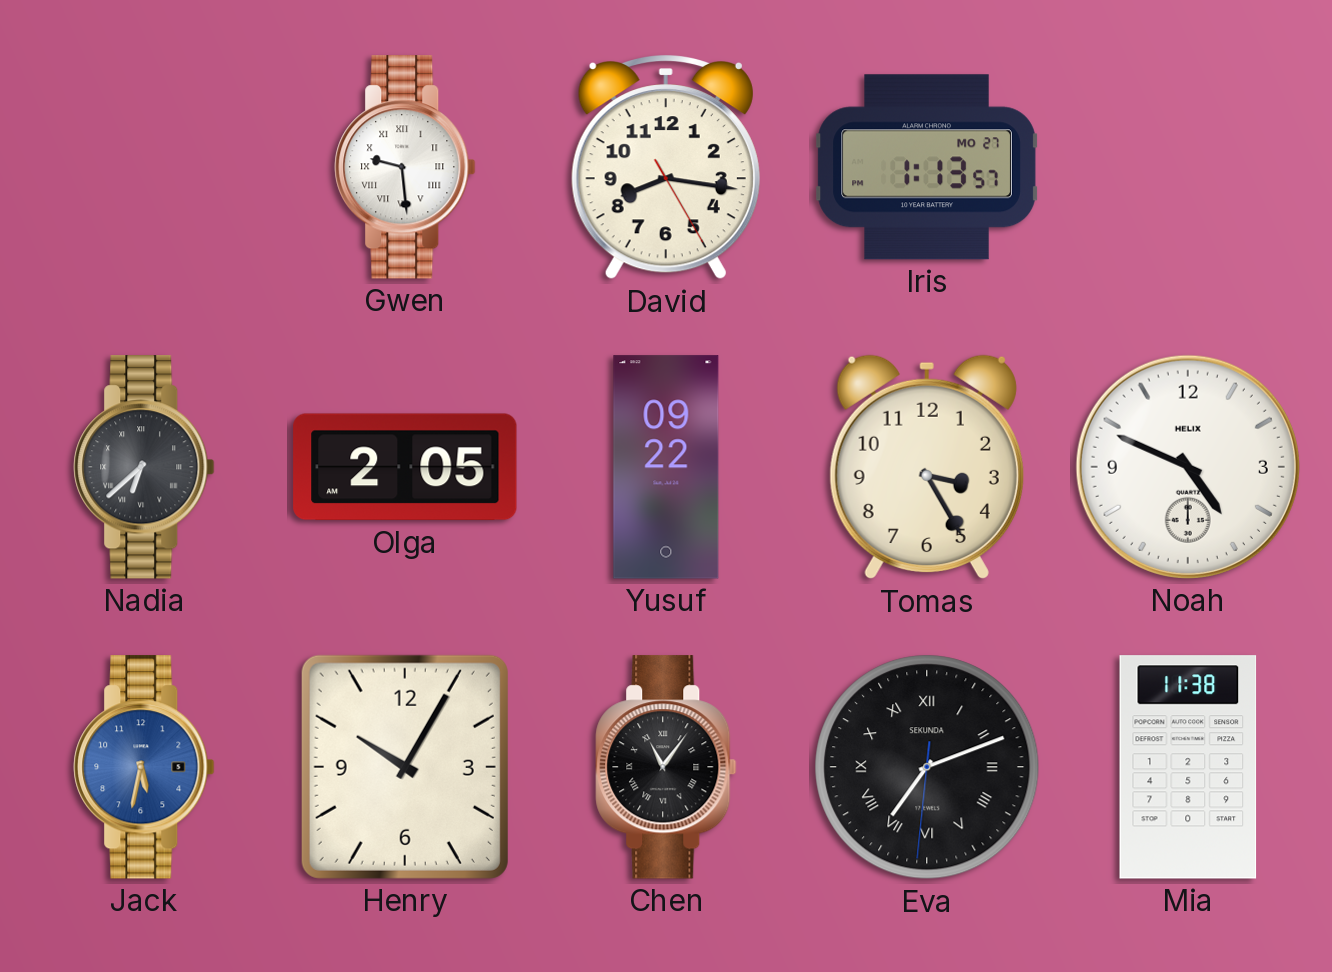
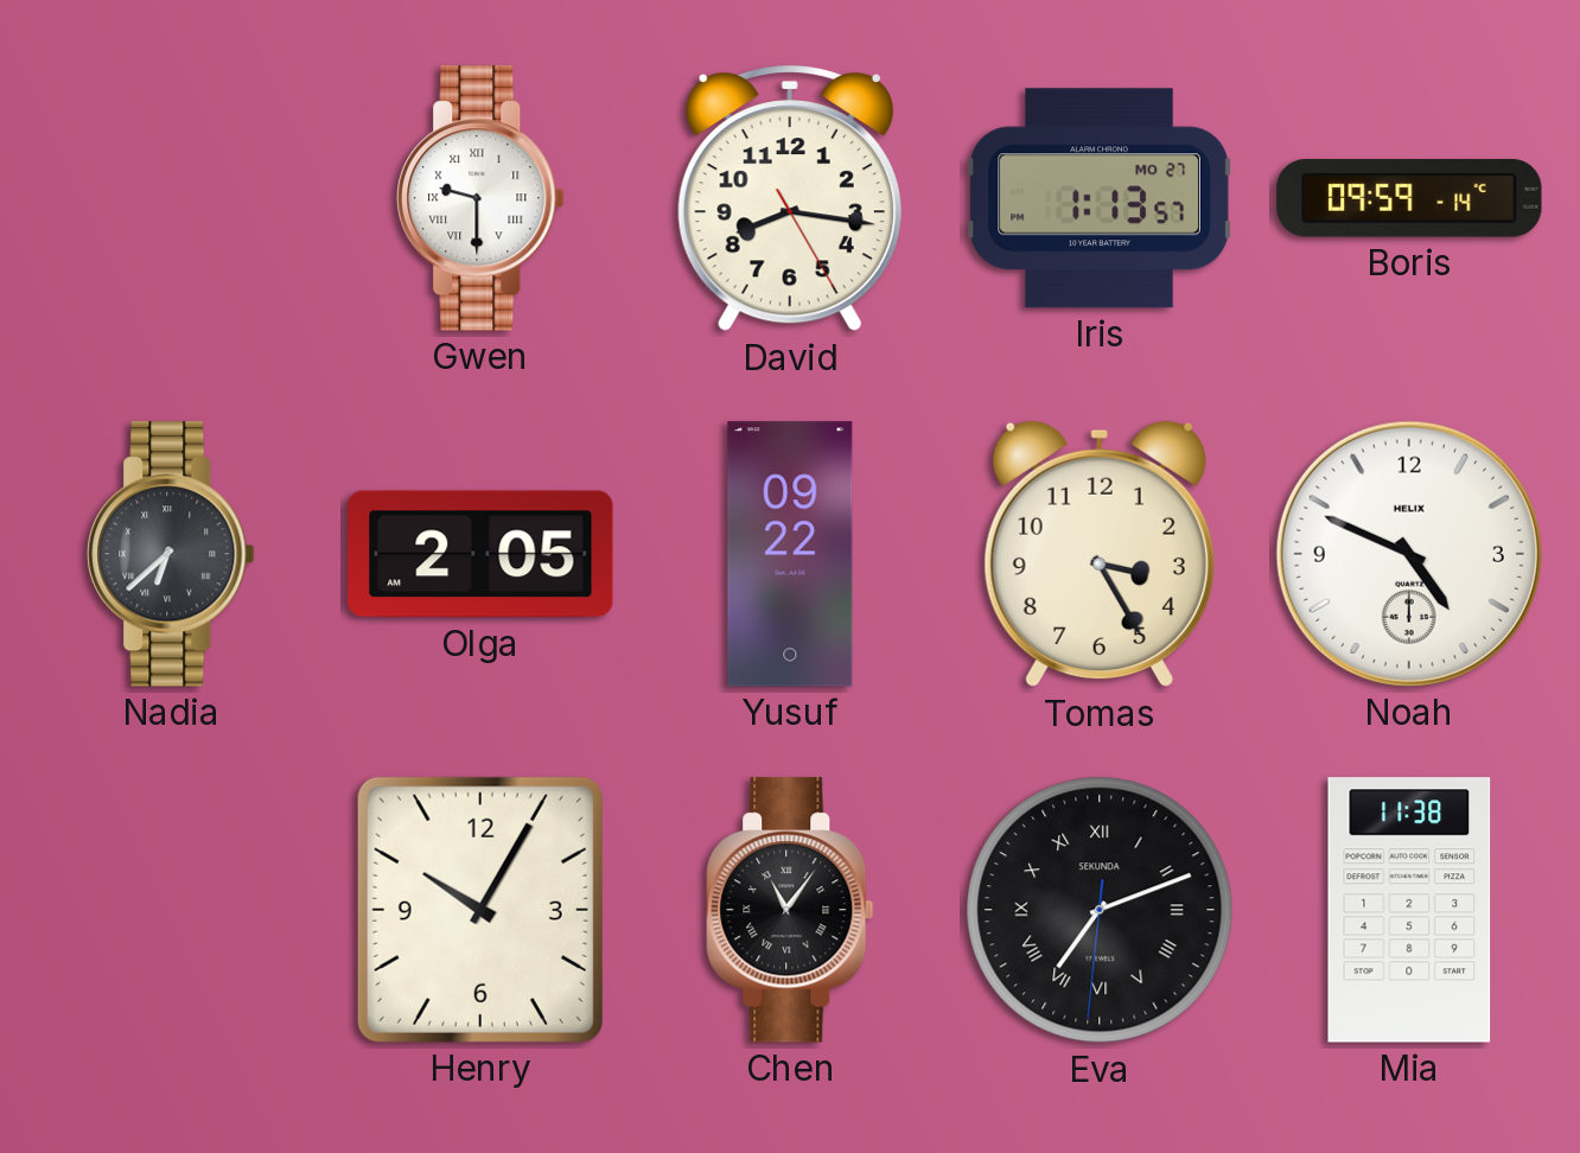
Gwen: 9:29 -> 9:30 (480, 198)
Boris: none -> 09:59 (1409, 198)
Jack: 5:32 -> none (144, 767)
